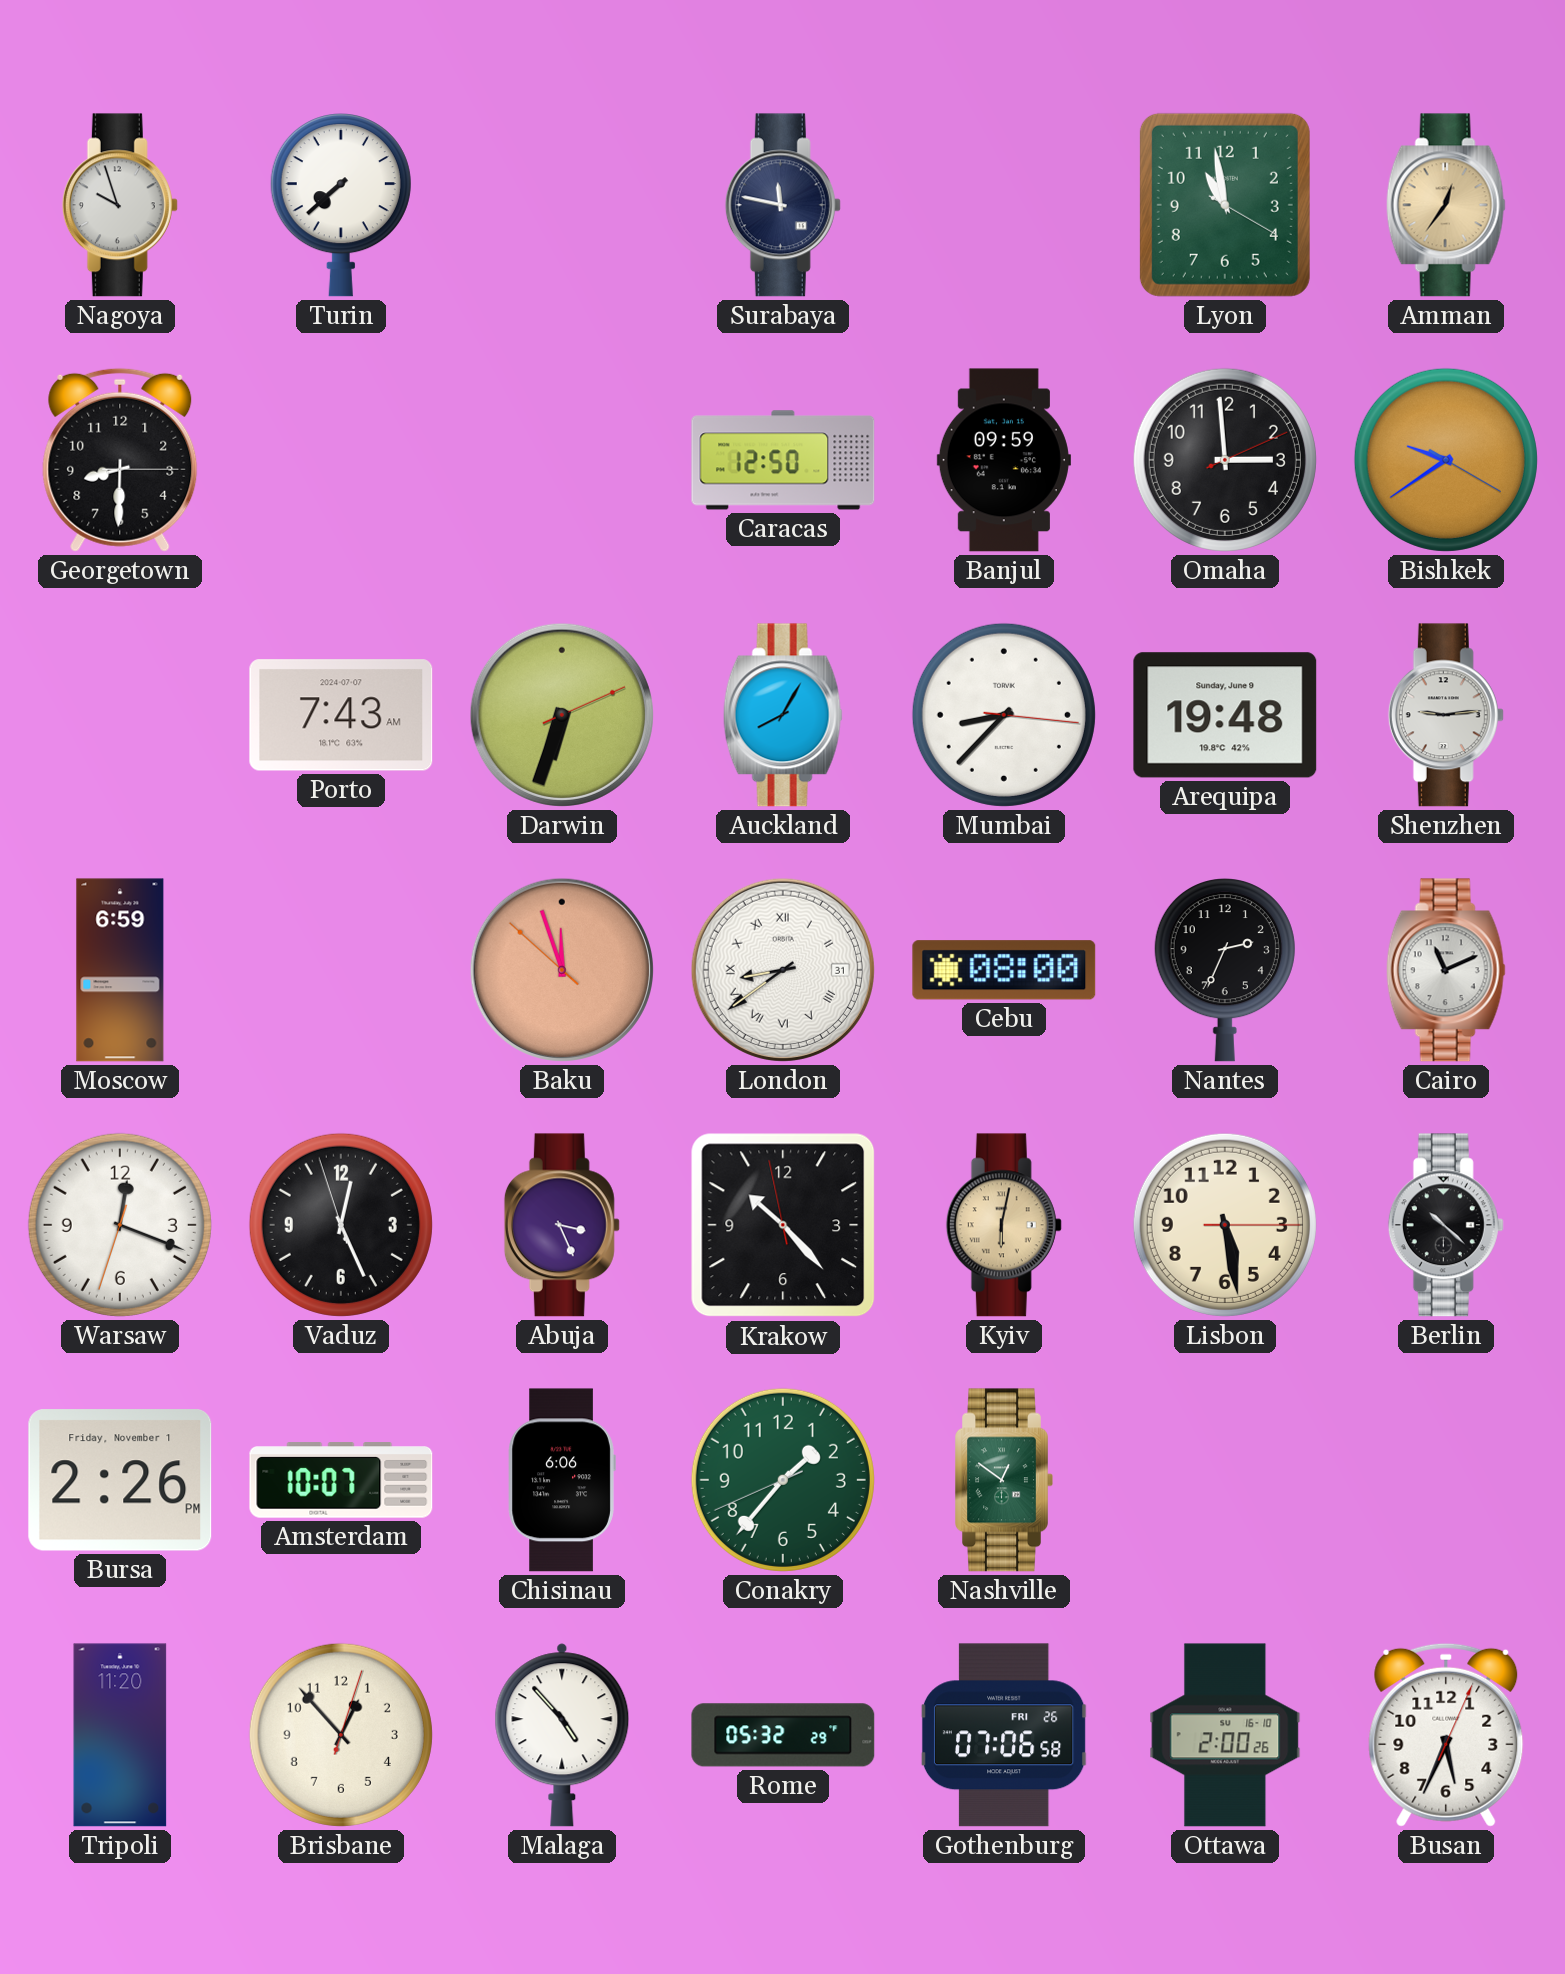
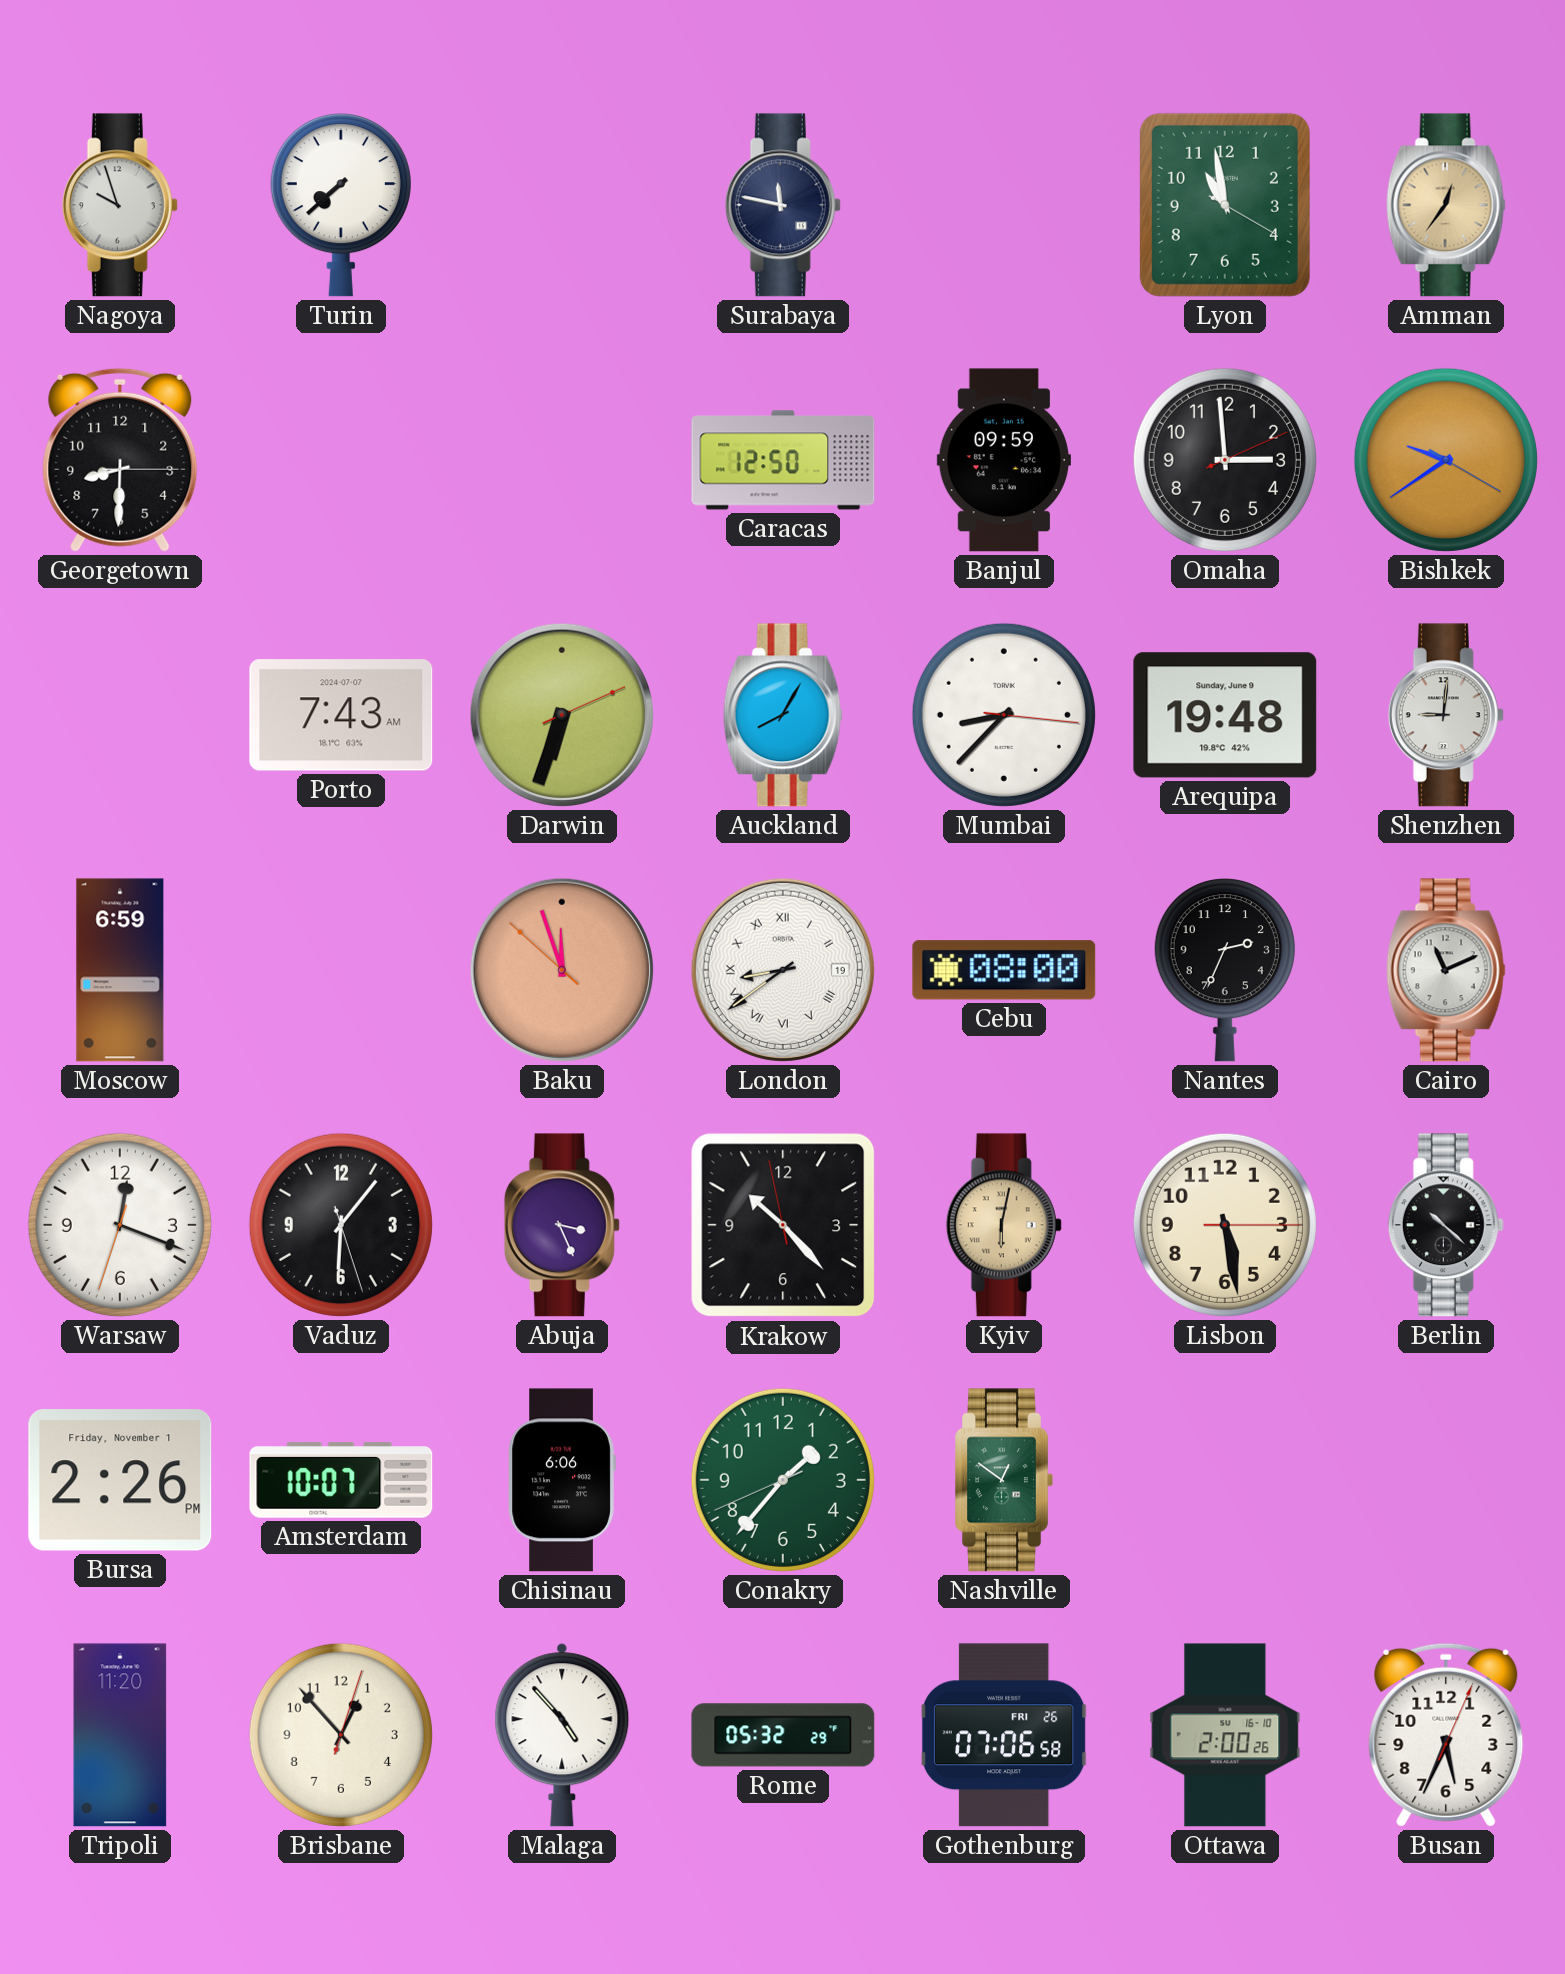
Shenzhen: 9:14 -> 9:01 (1446, 715)
London date: 31 -> 19 (783, 970)
Vaduz: 12:25 -> 6:06 (341, 1225)
